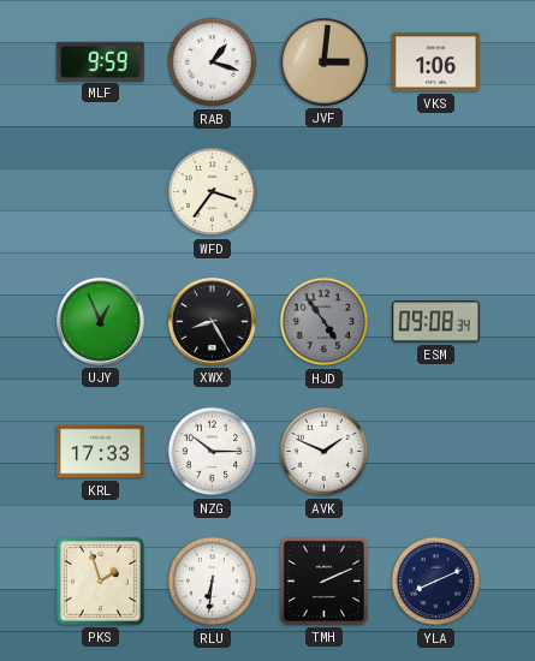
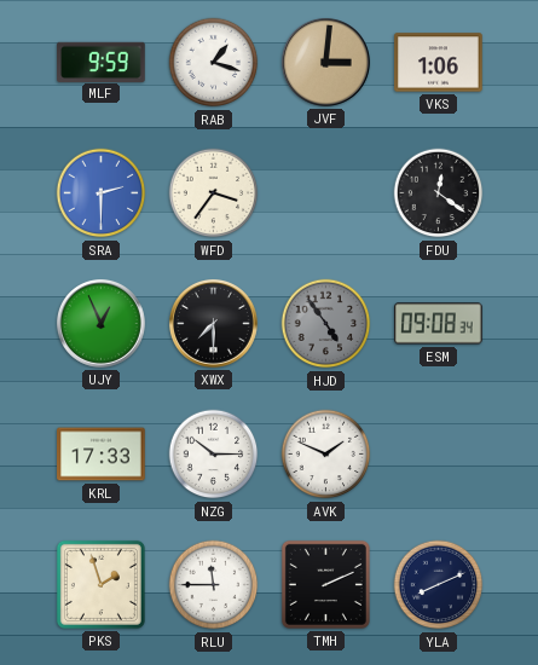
SRA: none -> 2:30 (102, 193)
FDU: none -> 12:21 (439, 193)
XWX: 8:25 -> 7:30 (213, 323)
RLU: 6:31 -> 11:45 (214, 585)
